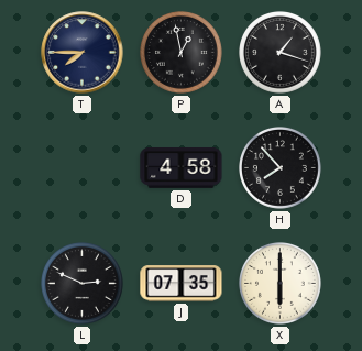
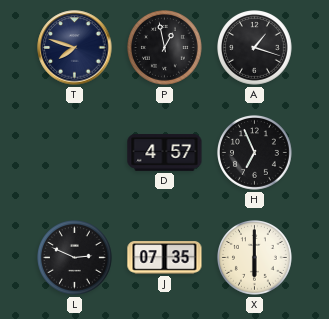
T: 7:45 -> 7:48 (75, 48)
D: 4:58 -> 4:57 (165, 153)
H: 7:53 -> 6:56 (255, 153)
